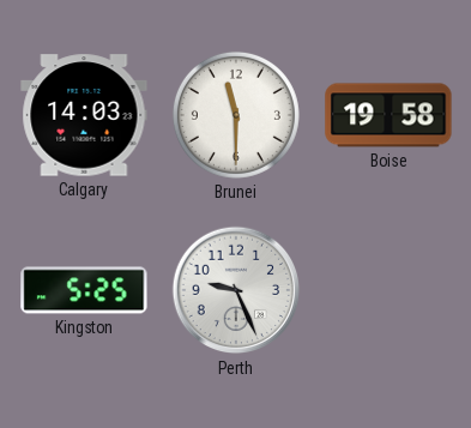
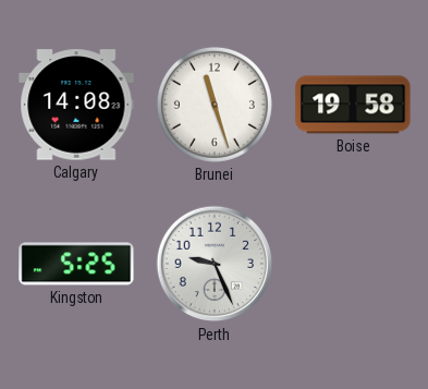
Calgary: 14:03 -> 14:08 (76, 105)
Brunei: 11:30 -> 11:27 (215, 105)
